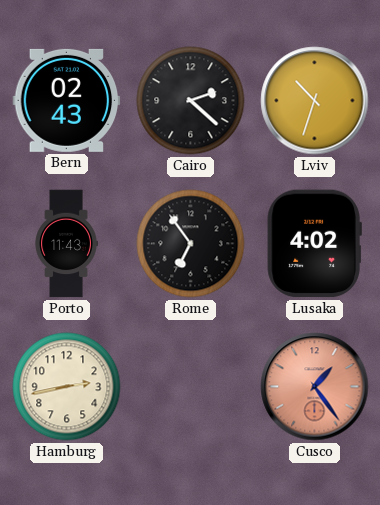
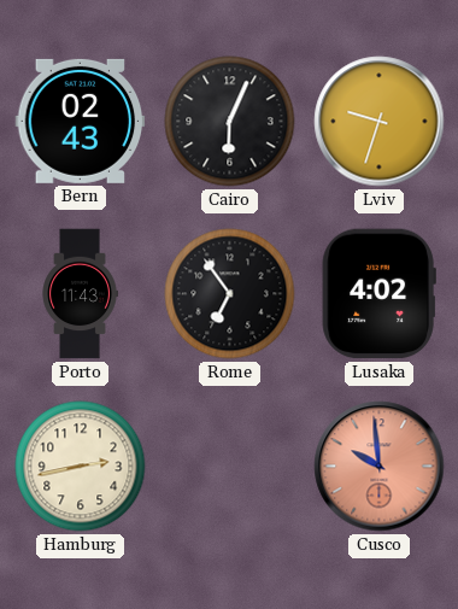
Cairo: 2:22 -> 6:04 (230, 122)
Lviv: 10:33 -> 9:33 (380, 122)
Cusco: 1:24 -> 9:59 (380, 467)
